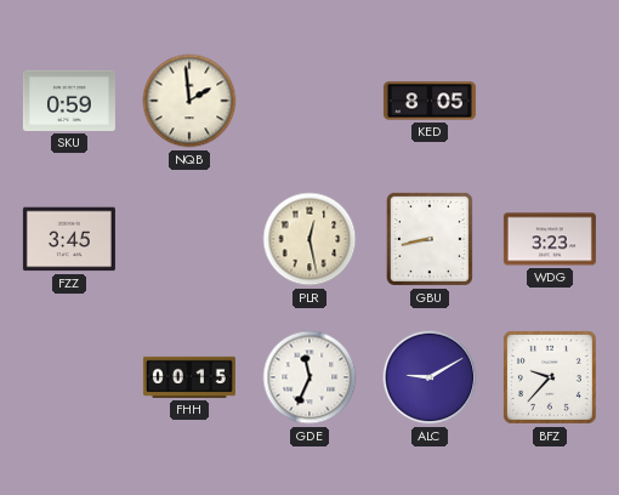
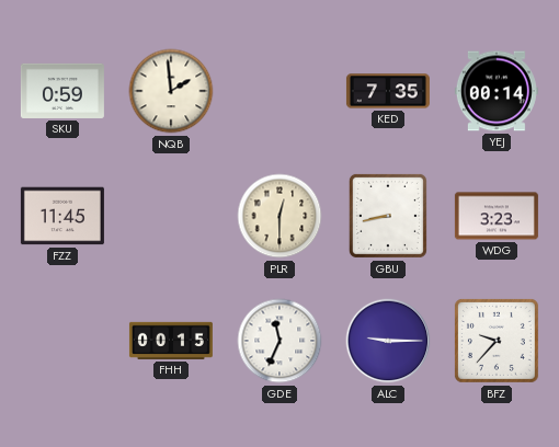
KED: 8:05 -> 7:35 (388, 91)
YEJ: none -> 00:14 (497, 91)
FZZ: 3:45 -> 11:45 (62, 216)
PLR: 12:28 -> 12:30 (279, 216)
ALC: 9:10 -> 9:15 (388, 341)
